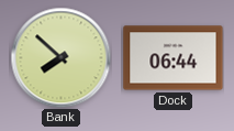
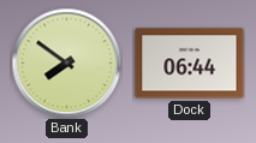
Bank: 7:52 -> 7:51 (66, 62)
